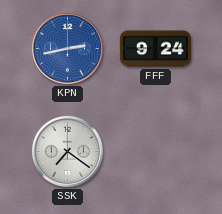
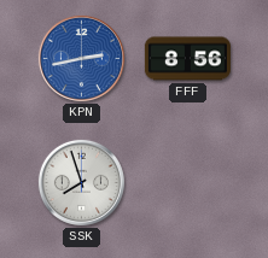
FFF: 9:24 -> 8:56 (187, 59)
SSK: 7:21 -> 7:57 (81, 182)
